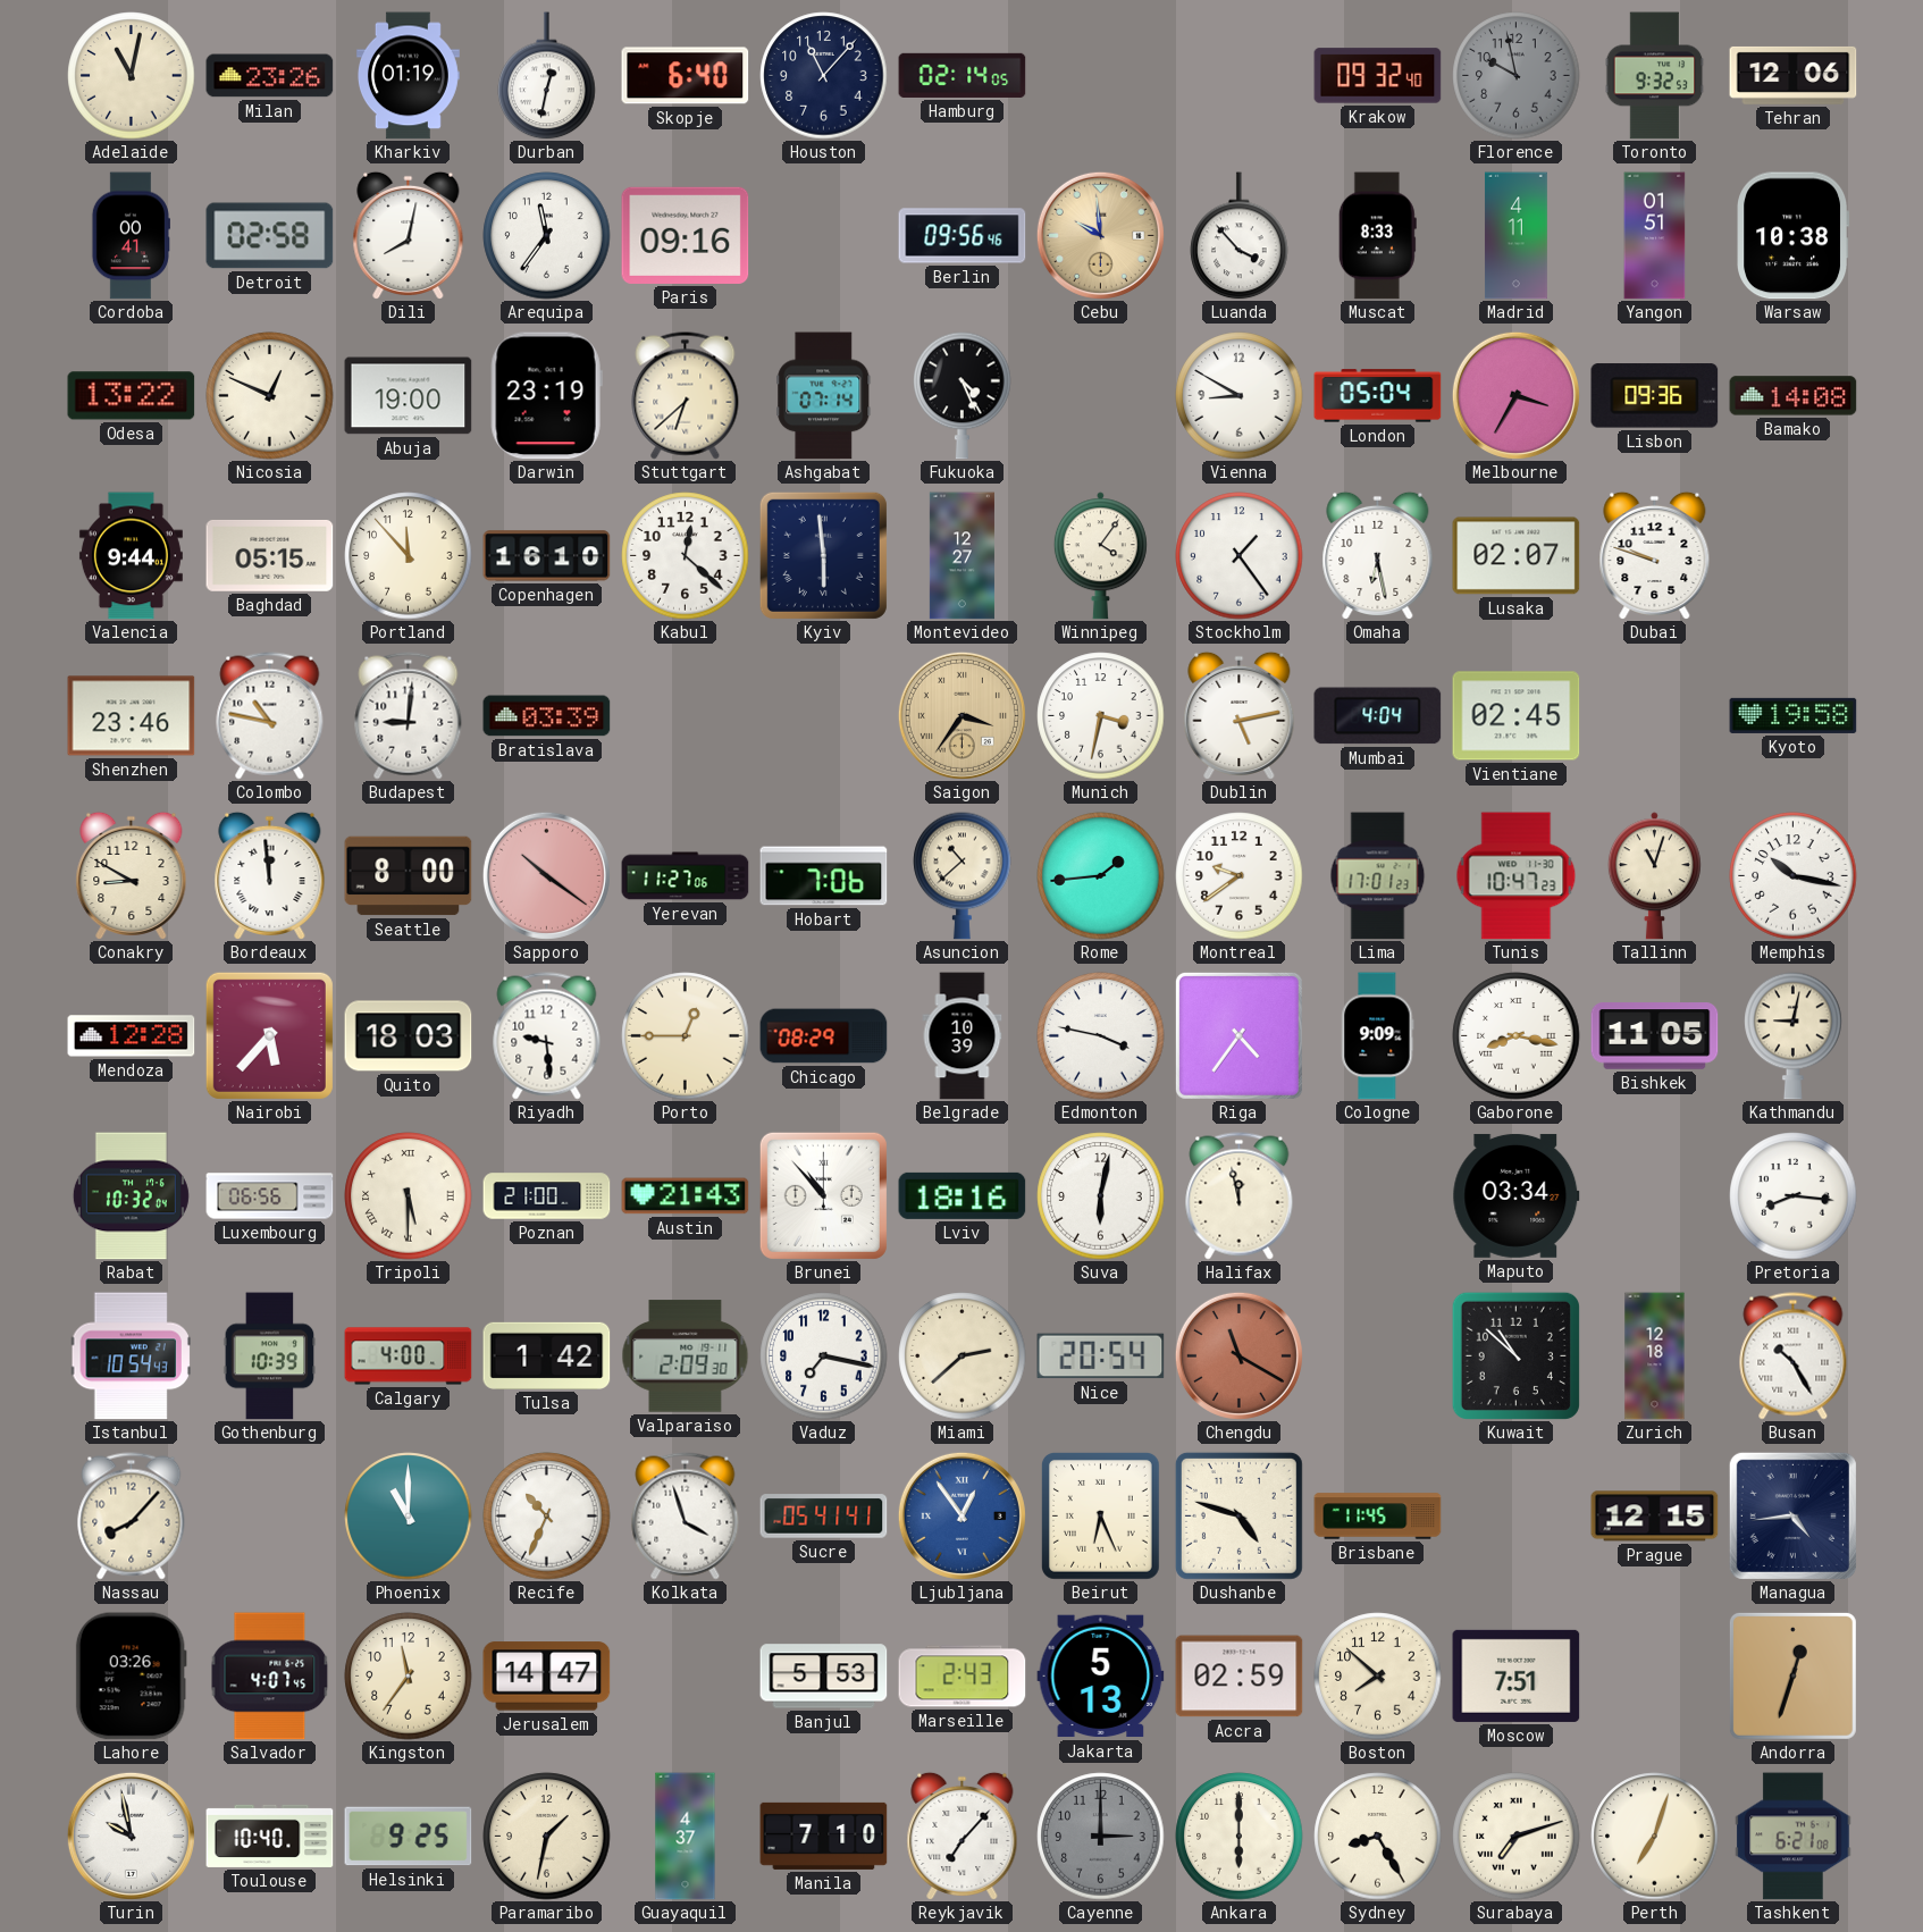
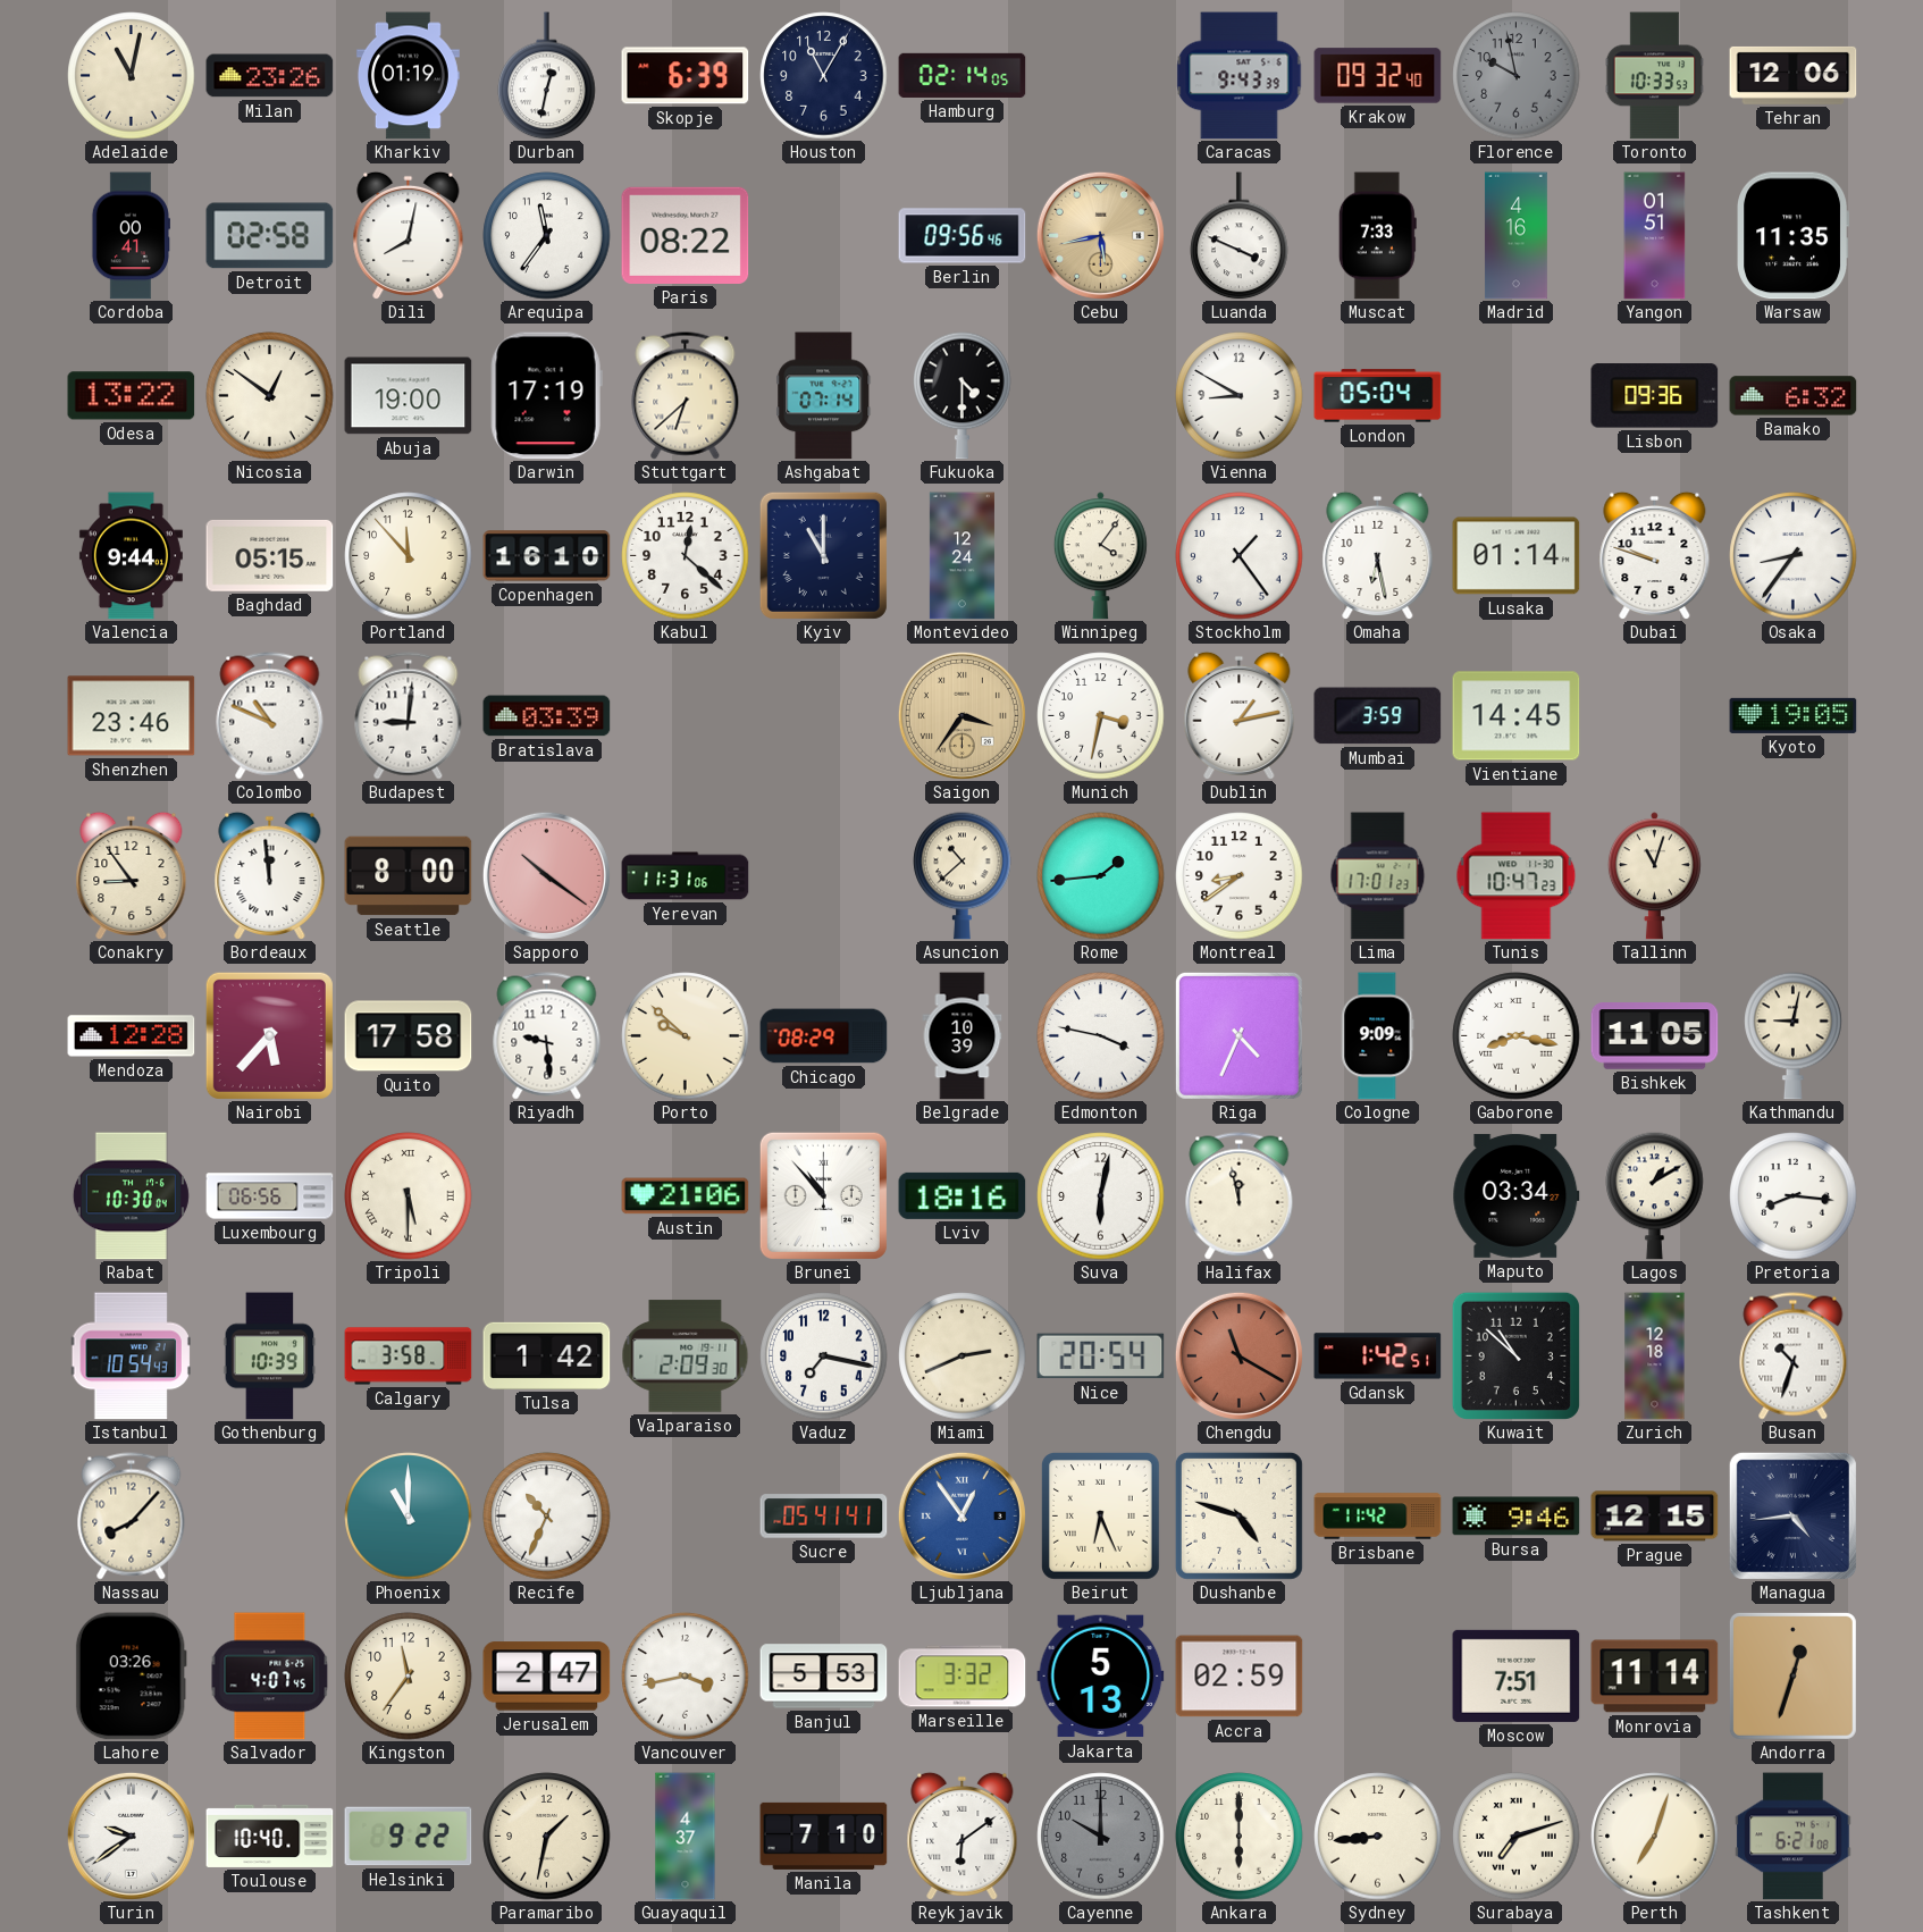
Skopje: 6:40 -> 6:39 (686, 76)
Houston: 11:07 -> 11:05 (824, 76)
Caracas: none -> 9:43 (1240, 76)
Toronto: 9:32 -> 10:33 (1655, 76)
Paris: 09:16 -> 08:22 (686, 235)
Cebu: 9:59 -> 5:43 (1100, 235)
Luanda: 3:53 -> 3:49 (1240, 236)
Muscat: 8:33 -> 7:33 (1377, 236)
Madrid: 4:11 -> 4:16 (1515, 236)
Warsaw: 10:38 -> 11:35 (1794, 236)
Nicosia: 12:49 -> 12:51 (270, 396)
Darwin: 23:19 -> 17:19 (546, 396)
Fukuoka: 4:26 -> 4:30 (963, 395)
Melbourne: 3:35 -> none (1515, 395)
Bamako: 14:08 -> 6:32 (1794, 396)
Kyiv: 5:59 -> 11:00 (823, 555)
Montevideo: 12:27 -> 12:24 (961, 556)
Lusaka: 02:07 -> 01:14 (1517, 556)
Osaka: none -> 8:36 (1794, 556)
Colombo: 10:47 -> 10:49 (270, 716)
Dublin: 5:13 -> 1:13 (1240, 715)
Mumbai: 4:04 -> 3:59 (1378, 716)
Vientiane: 02:45 -> 14:45 (1517, 716)
Kyoto: 19:58 -> 19:05 (1794, 715)
Conakry: 8:50 -> 8:54 (132, 875)
Yerevan: 11:27 -> 11:31 (686, 876)
Hobart: 7:06 -> none (824, 876)
Montreal: 9:39 -> 8:39 (1240, 876)
Memphis: 10:17 -> none (1794, 876)
Quito: 18:03 -> 17:58 (409, 1036)
Porto: 12:45 -> 9:52 (686, 1036)
Riga: 4:36 -> 4:34 (1238, 1035)
Rabat: 10:32 -> 10:30 (131, 1196)
Poznan: 21:00 -> none (547, 1196)
Austin: 21:43 -> 21:06 (686, 1196)
Lagos: none -> 1:10 (1655, 1195)
Calgary: 4:00 -> 3:58 (409, 1356)
Miami: 2:38 -> 2:41 (963, 1356)
Gdansk: none -> 1:42 (1378, 1356)
Busan: 10:25 -> 10:33 (1794, 1356)
Kolkata: 3:57 -> none (686, 1517)
Brisbane: 11:45 -> 11:42 (1378, 1517)
Bursa: none -> 9:46 (1517, 1517)
Jerusalem: 14:47 -> 2:47 (547, 1677)
Vancouver: none -> 3:43 (686, 1677)
Marseille: 2:43 -> 3:32 (963, 1677)
Boston: 7:52 -> none (1378, 1677)
Monrovia: none -> 11:14 (1655, 1677)
Turin: 9:58 -> 9:39 (131, 1836)
Helsinki: 9:25 -> 9:22 (409, 1837)
Reykjavik: 7:07 -> 6:09 (963, 1836)
Cayenne: 3:00 -> 10:00 (1101, 1837)
Sydney: 8:25 -> 8:44 (1378, 1837)
